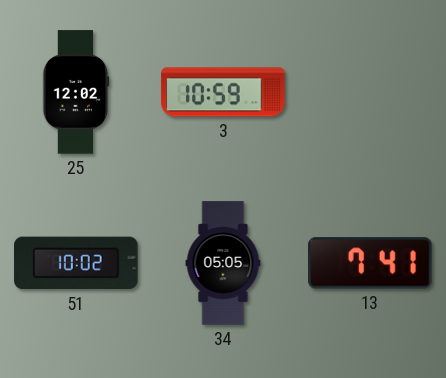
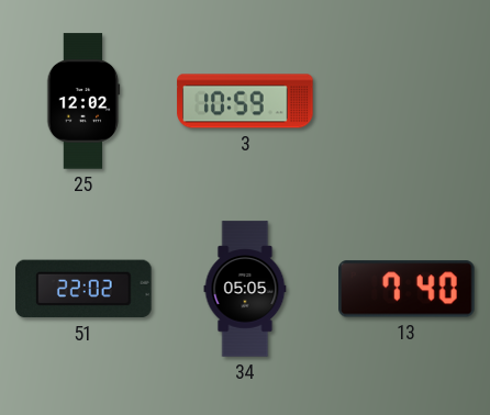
51: 10:02 -> 22:02 (83, 289)
13: 7:41 -> 7:40 (407, 289)
